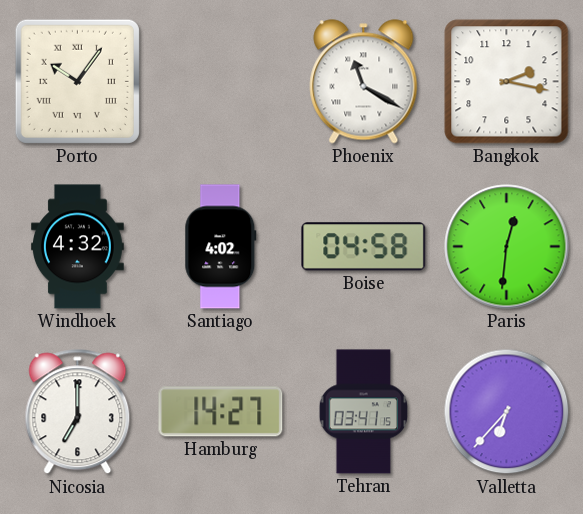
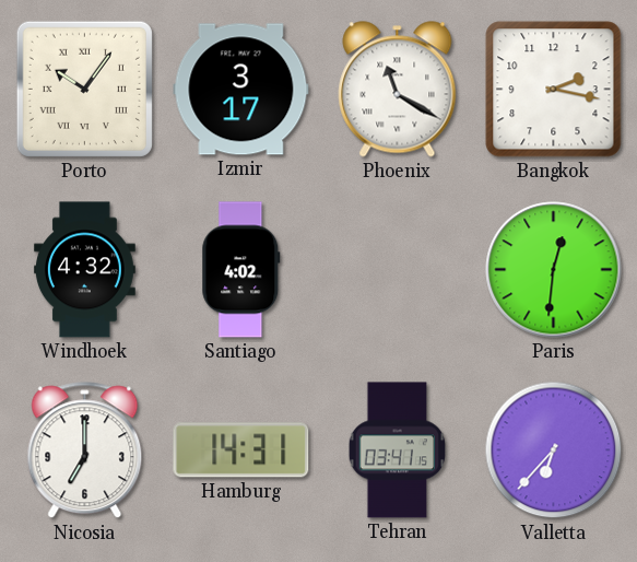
Izmir: none -> 3:17 (241, 90)
Boise: 04:58 -> none (364, 247)
Hamburg: 14:27 -> 14:31 (241, 450)
